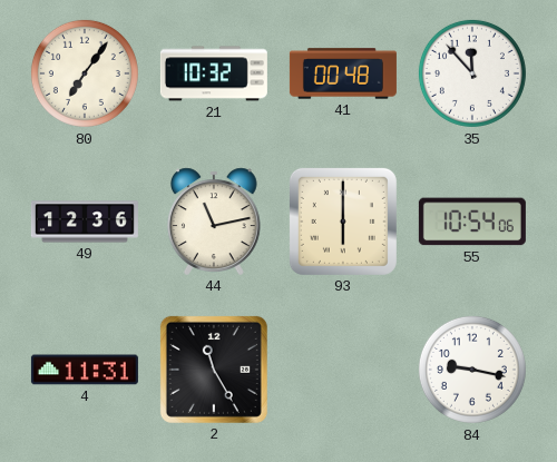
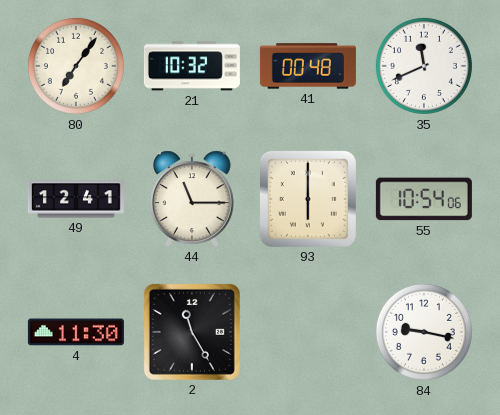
35: 11:53 -> 11:41 (424, 66)
49: 12:36 -> 12:41 (76, 199)
44: 11:13 -> 11:15 (192, 199)
4: 11:31 -> 11:30 (76, 332)
